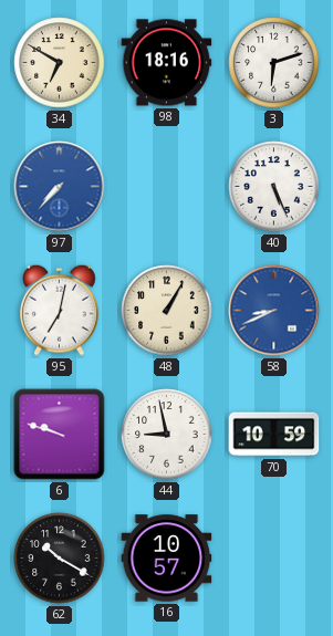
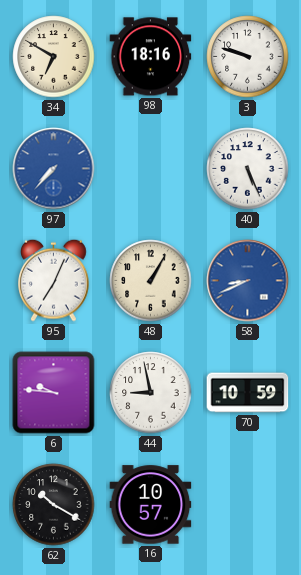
3: 6:12 -> 9:48 (248, 57)
95: 7:02 -> 7:04 (54, 280)
6: 9:48 -> 9:46 (54, 393)
